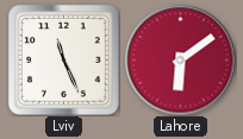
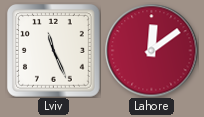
Lahore: 6:09 -> 12:09 (151, 50)
